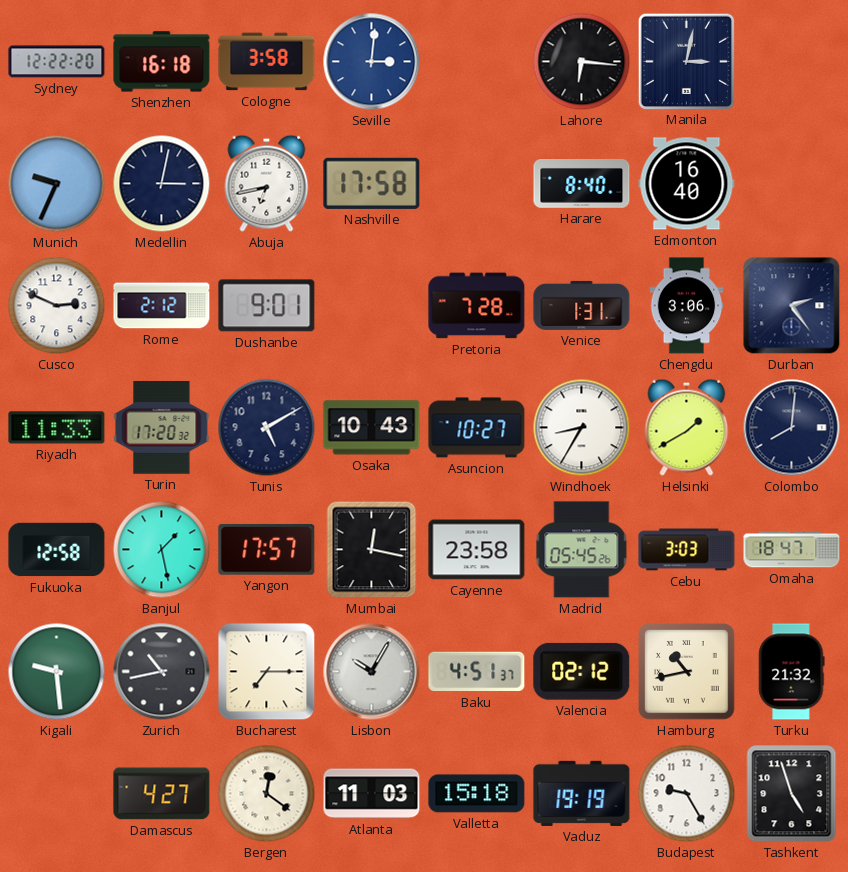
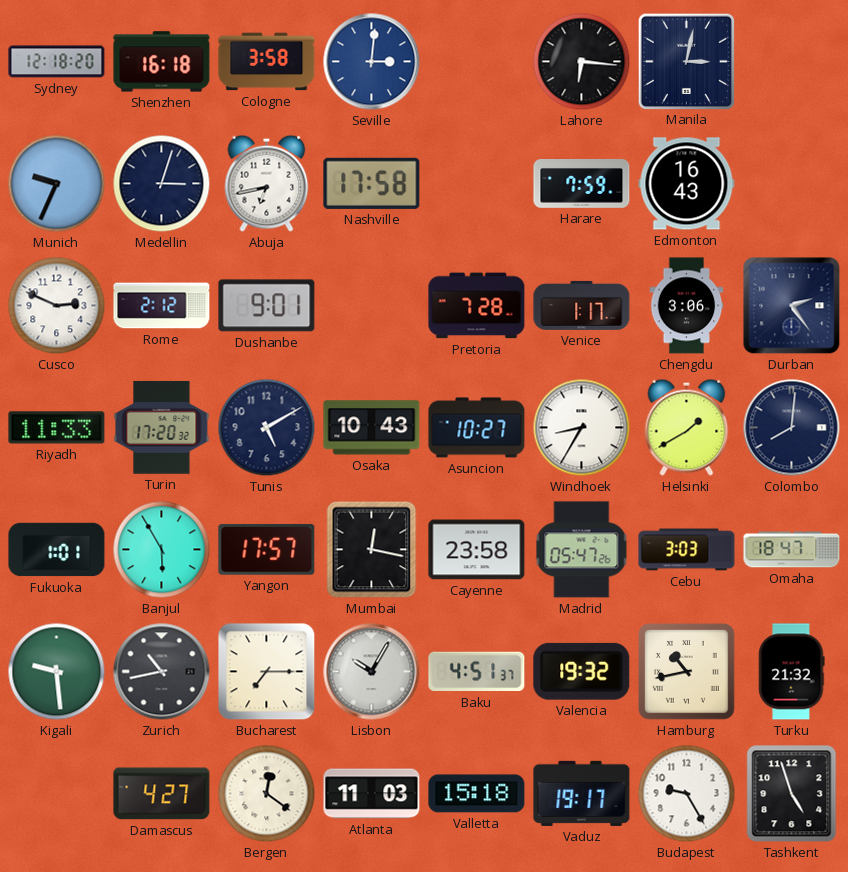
Sydney: 12:22 -> 12:18 (57, 62)
Medellin: 3:02 -> 3:03 (162, 184)
Harare: 8:40 -> 7:59 (582, 184)
Edmonton: 16:40 -> 16:43 (687, 184)
Venice: 1:31 -> 1:17 (582, 305)
Fukuoka: 12:58 -> 1:01 (57, 550)
Banjul: 1:28 -> 5:55 (162, 550)
Madrid: 05:45 -> 05:47 (582, 550)
Valencia: 02:12 -> 19:32 (582, 671)
Vaduz: 19:19 -> 19:17 (582, 793)
